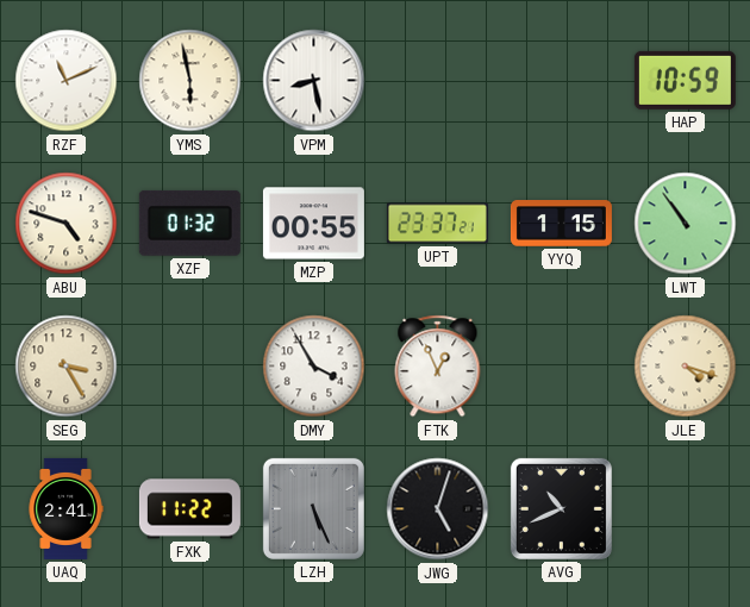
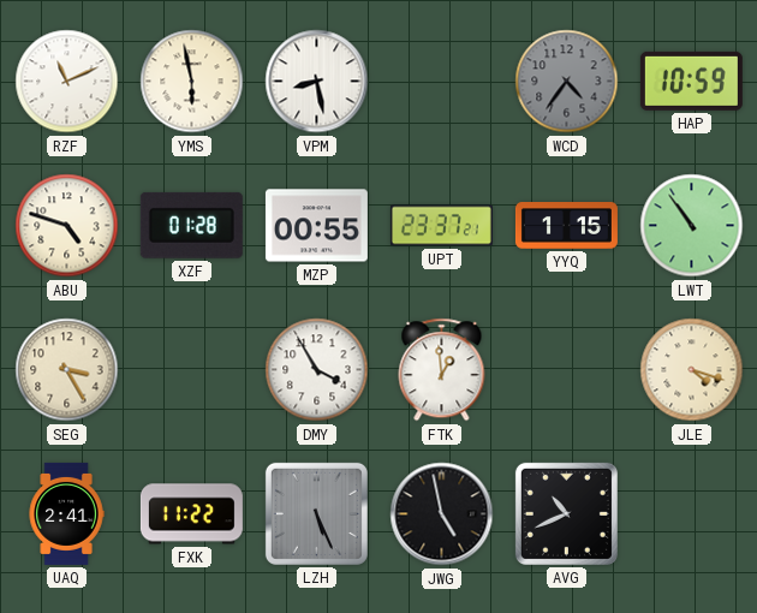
WCD: none -> 4:36 (567, 82)
XZF: 01:32 -> 01:28 (191, 225)
FTK: 12:56 -> 12:59 (442, 370)
JWG: 5:03 -> 4:58 (442, 514)
